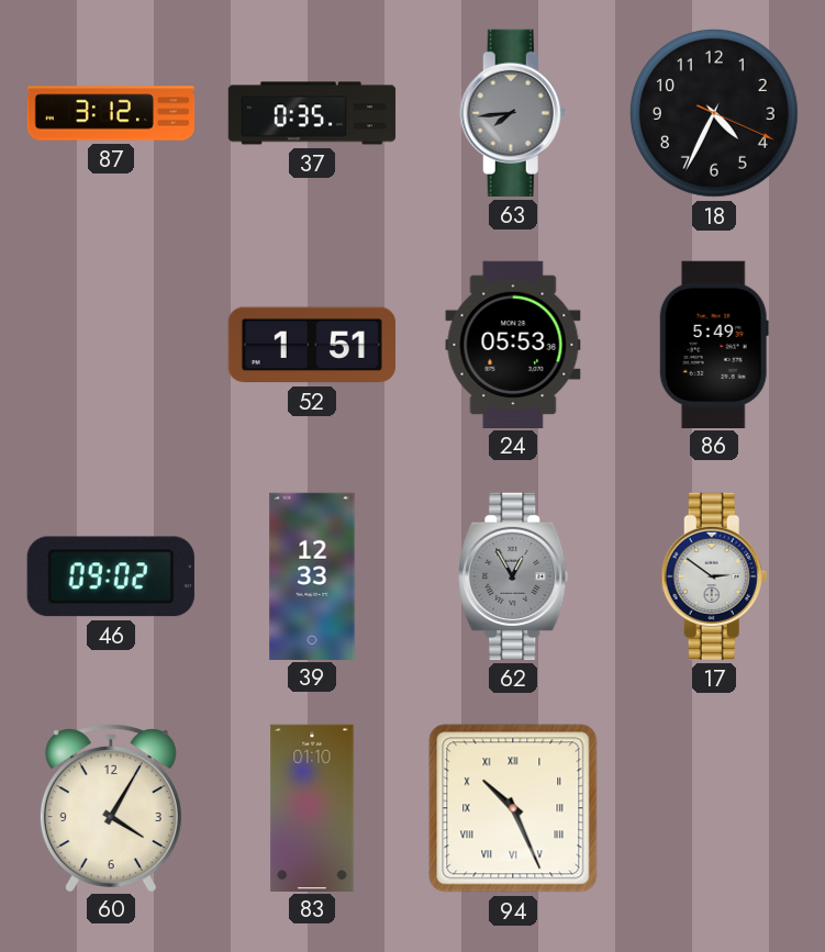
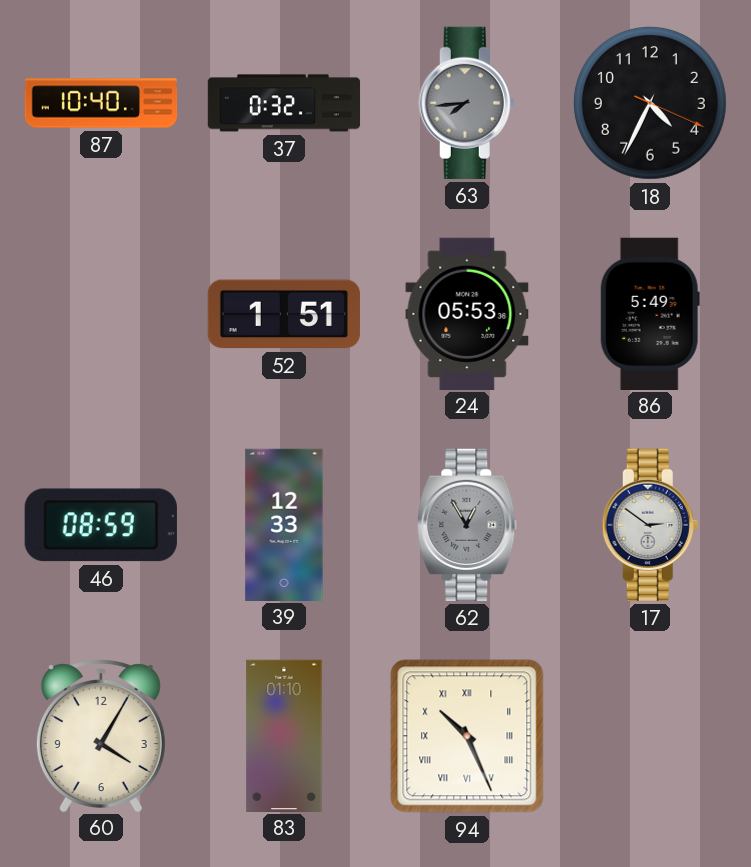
87: 3:12 -> 10:40 (101, 103)
37: 0:35 -> 0:32 (284, 103)
46: 09:02 -> 08:59 (101, 525)
